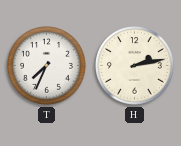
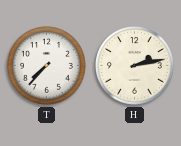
T: 7:34 -> 7:37 (47, 66)
